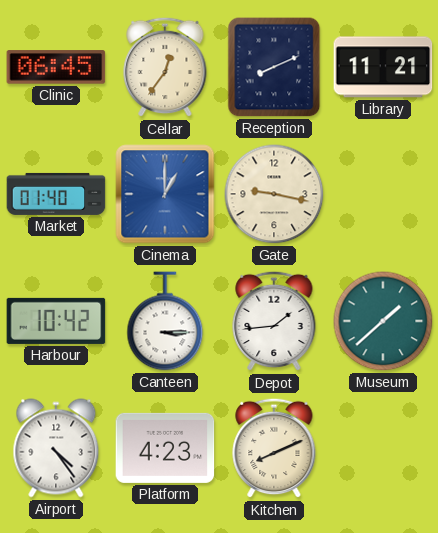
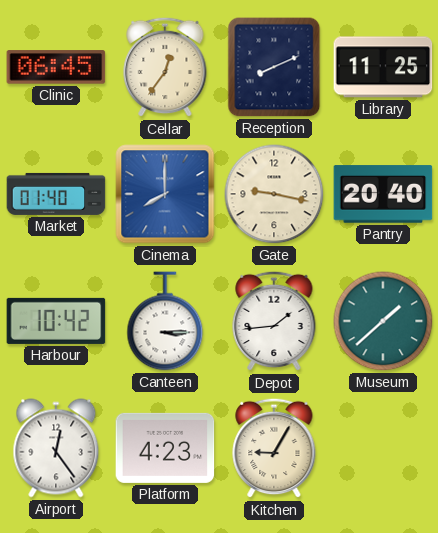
Library: 11:21 -> 11:25 (383, 67)
Cinema: 1:00 -> 8:00 (165, 194)
Pantry: none -> 20:40 (383, 194)
Airport: 4:24 -> 12:24 (56, 448)
Kitchen: 8:11 -> 9:05 (274, 448)
